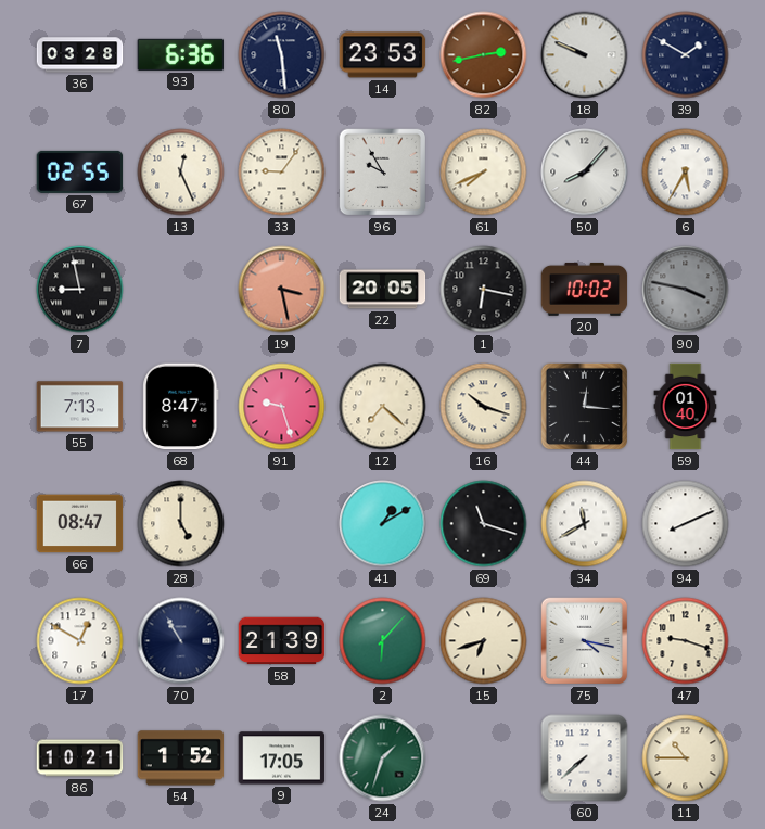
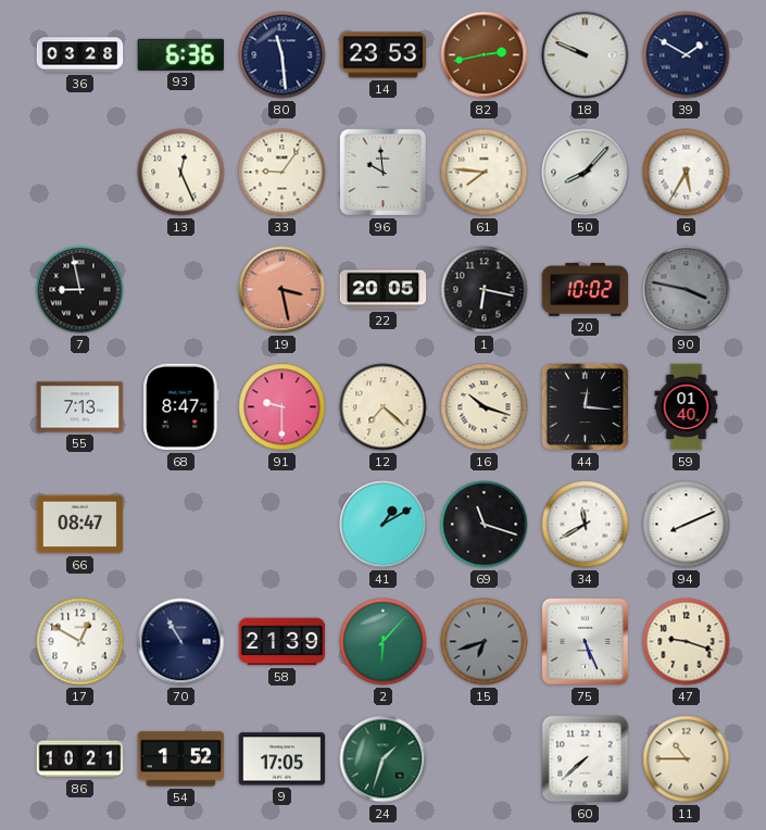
67: 02:55 -> none (80, 171)
96: 9:55 -> 9:59 (384, 173)
61: 7:41 -> 7:46 (485, 173)
91: 9:27 -> 9:30 (282, 407)
28: 5:00 -> none (181, 524)
15 dial: cream -> grey (485, 642)
75: 4:17 -> 5:26 (586, 642)
